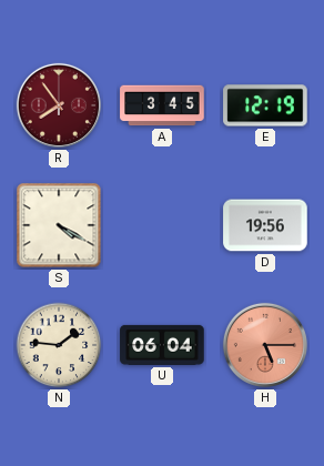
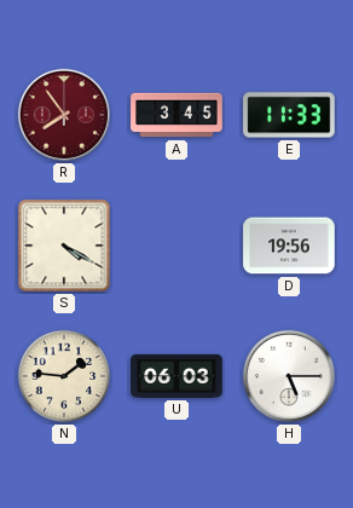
E: 12:19 -> 11:33 (289, 115)
U: 06:04 -> 06:03 (176, 376)
H dial: salmon -> white (289, 376)
